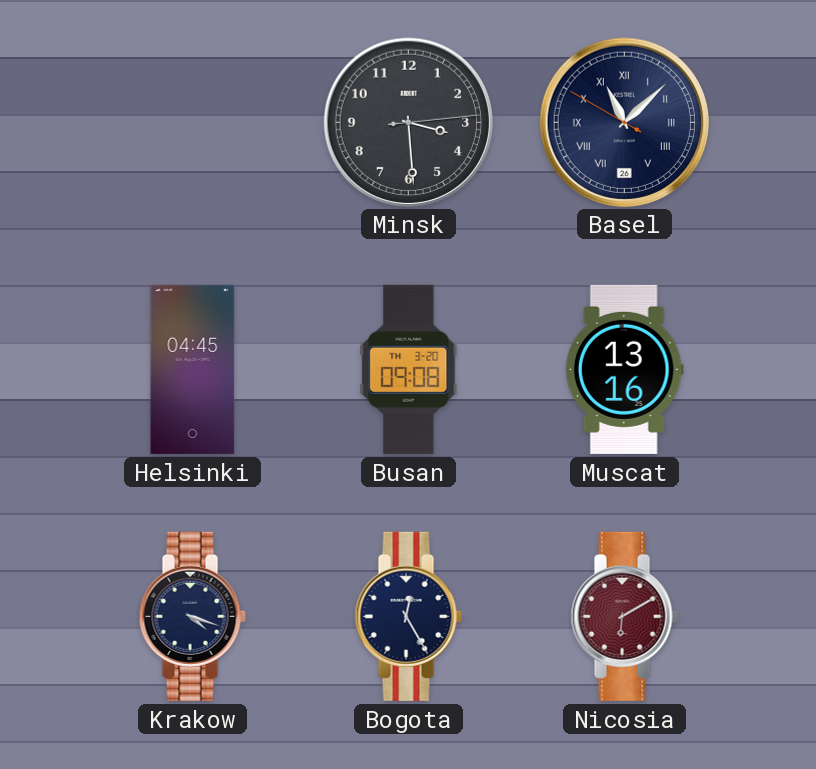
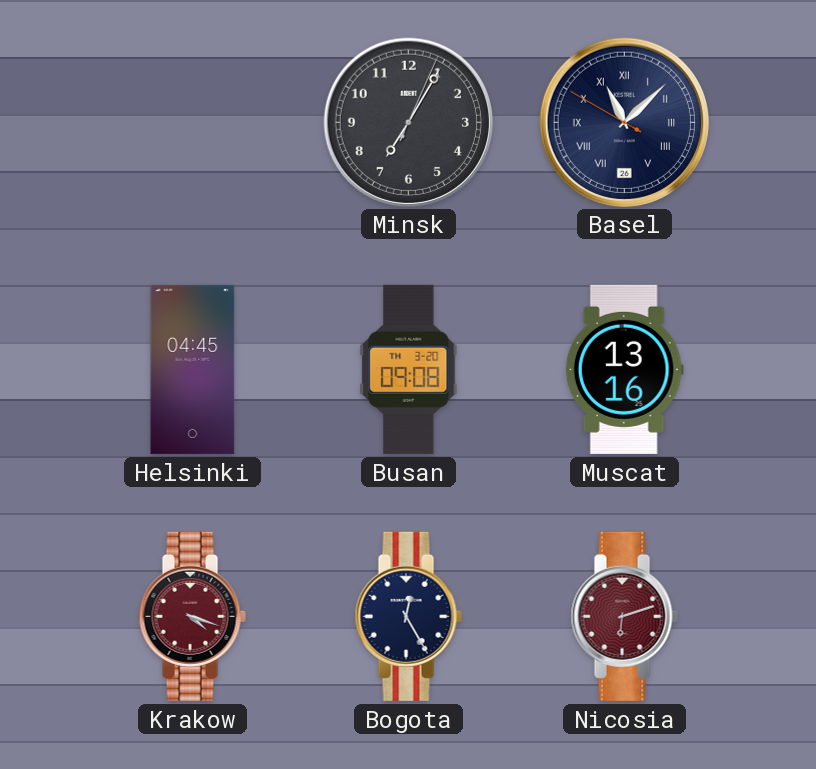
Minsk: 3:29 -> 7:05 (408, 122)
Krakow dial: navy -> burgundy (192, 616)
Nicosia: 6:10 -> 6:12 (624, 616)
